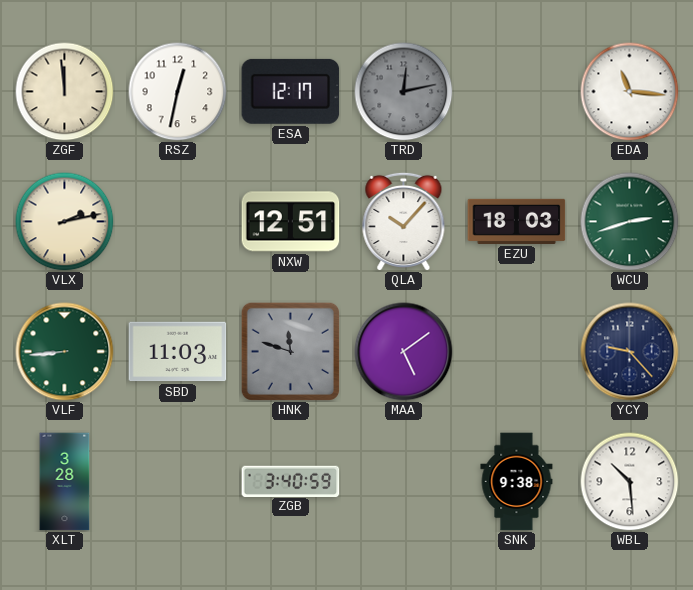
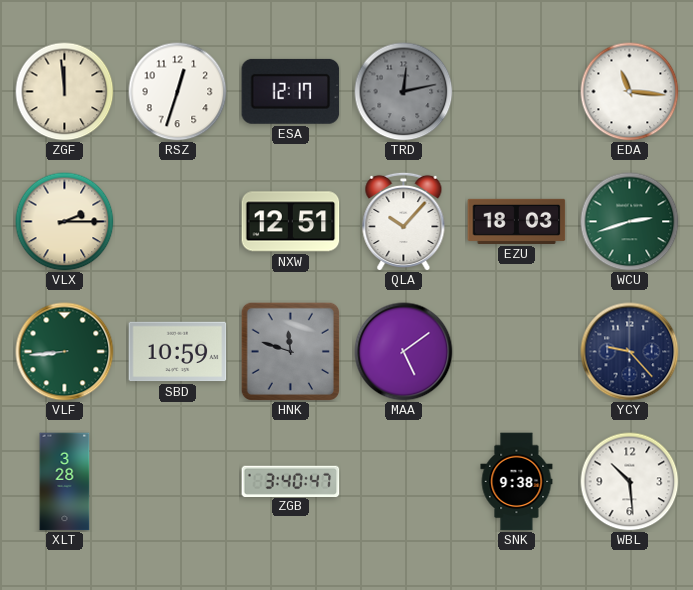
RSZ: 12:32 -> 12:33 (178, 92)
VLX: 2:13 -> 2:15 (65, 222)
SBD: 11:03 -> 10:59 (178, 352)
ZGB: 3:40:59 -> 3:40:47 (291, 481)
